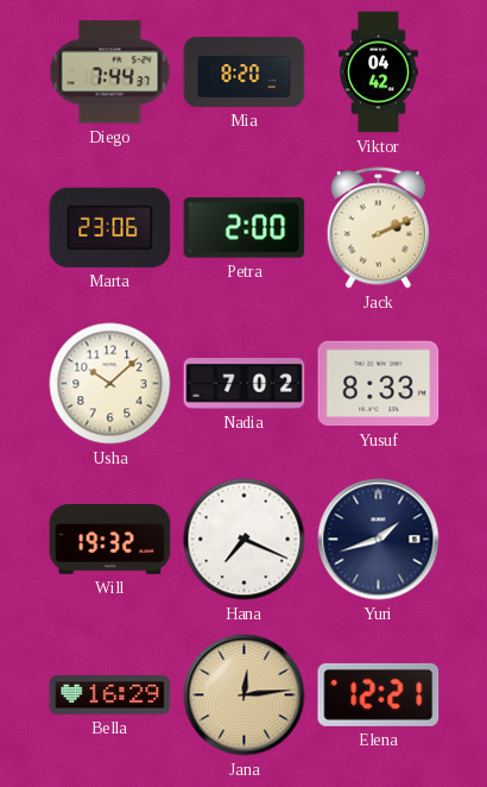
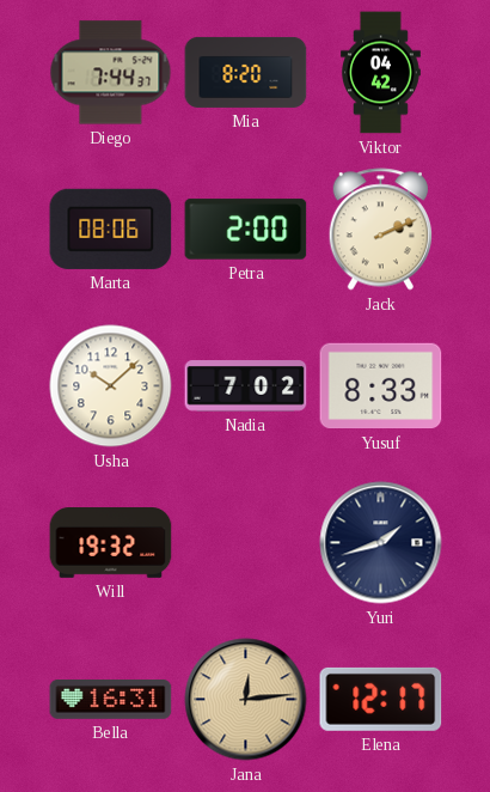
Marta: 23:06 -> 08:06 (111, 229)
Hana: 7:19 -> none (245, 540)
Bella: 16:29 -> 16:31 (111, 700)
Elena: 12:21 -> 12:17 (381, 699)
